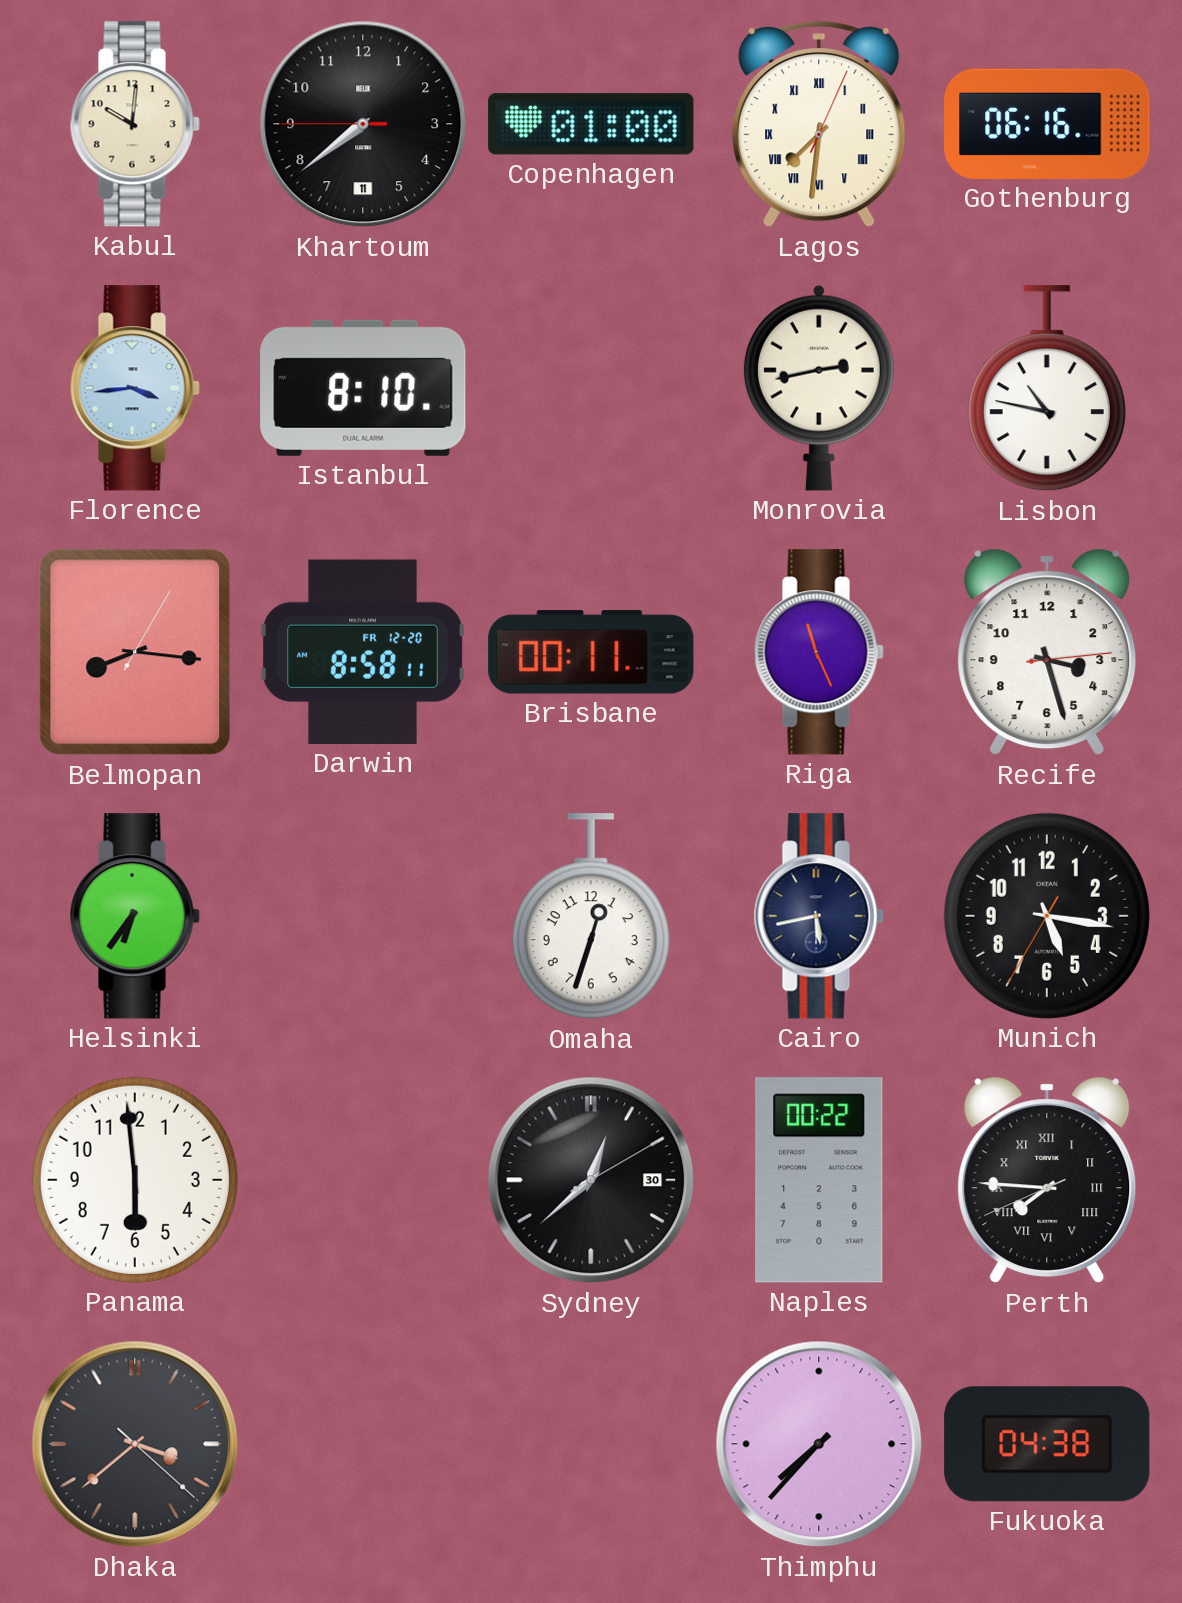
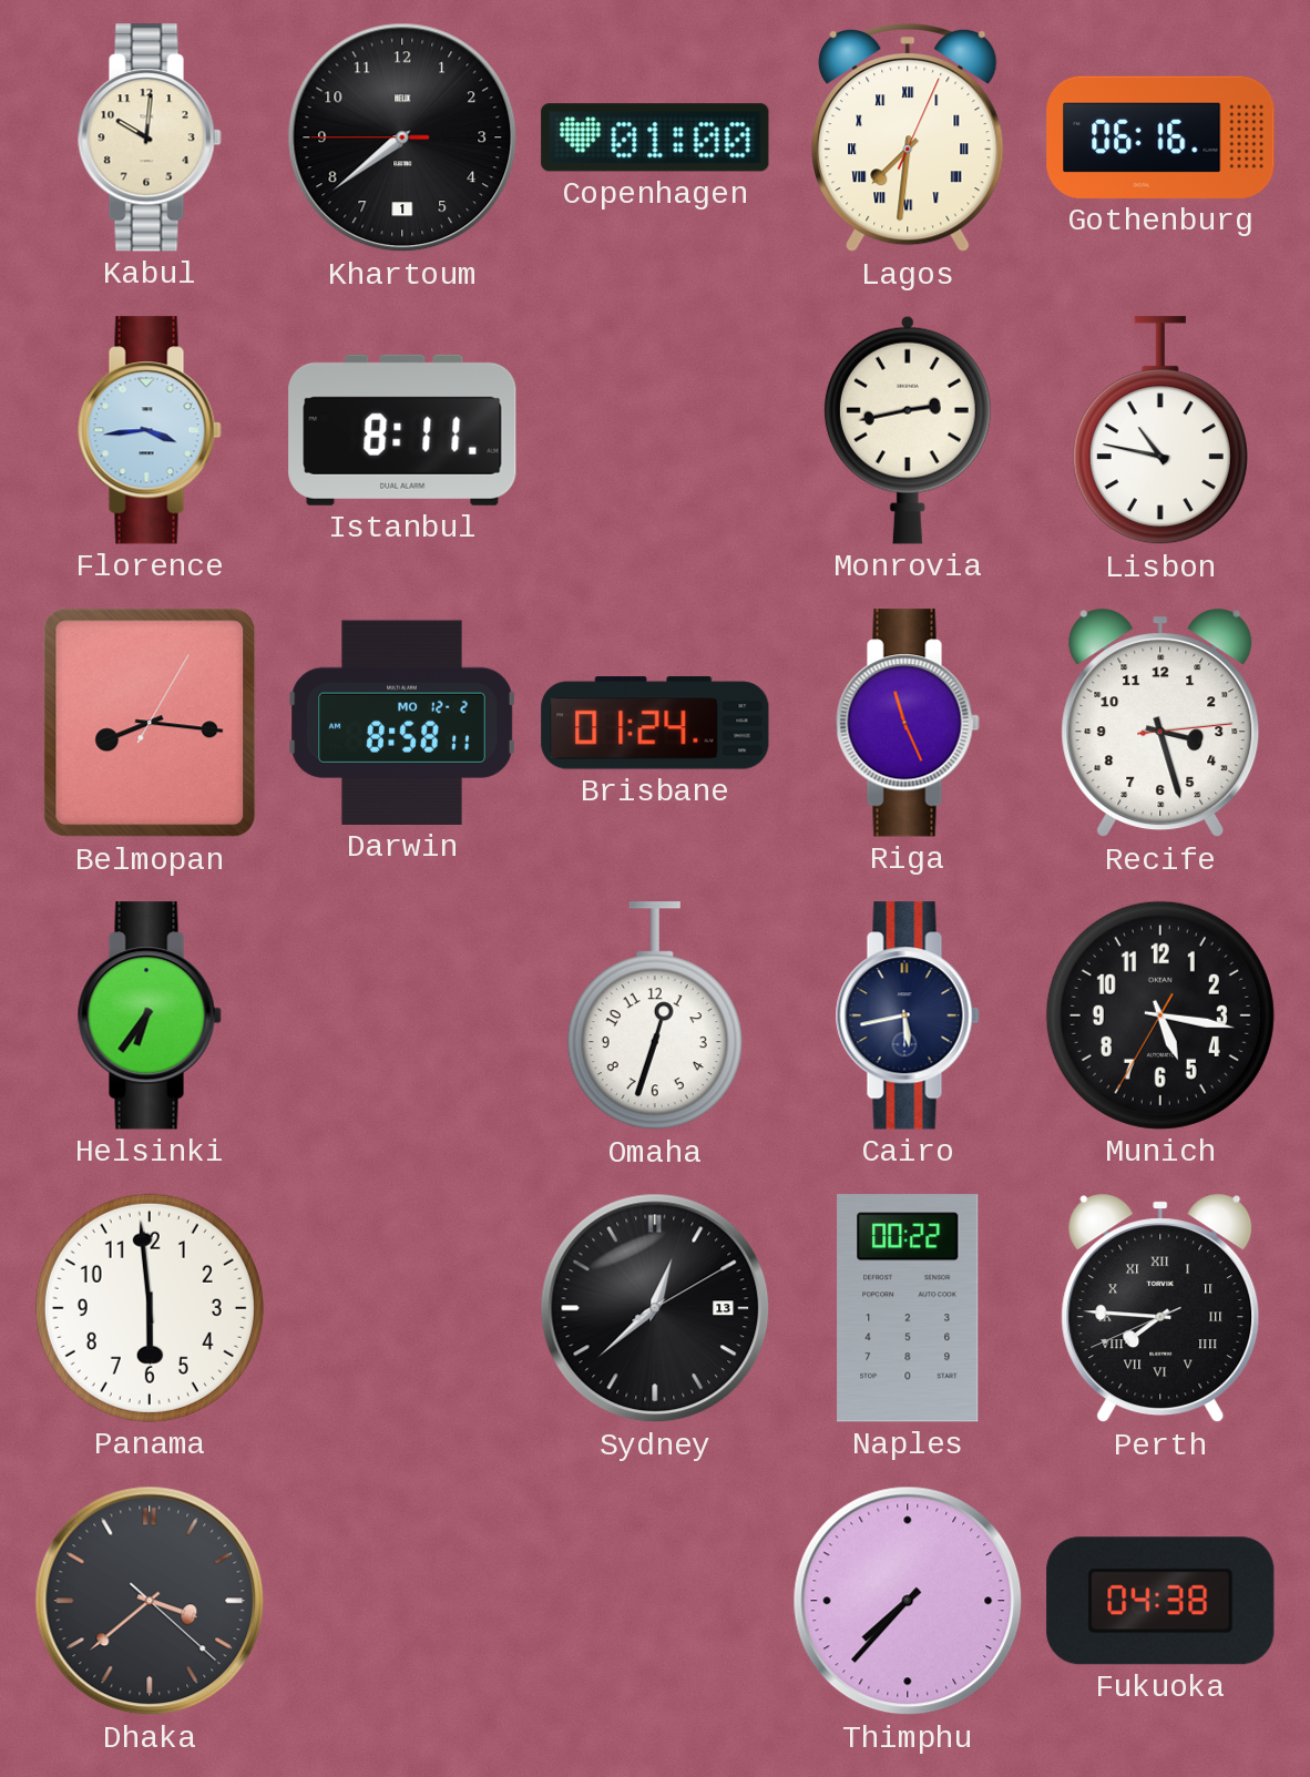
Khartoum date: 11 -> 1 (402, 137)
Istanbul: 8:10 -> 8:11 (402, 430)
Darwin date: FR 12-20 -> MO 12-2 (402, 723)
Brisbane: 00:11 -> 01:24 (655, 723)
Sydney date: 30 -> 13 (655, 1308)
